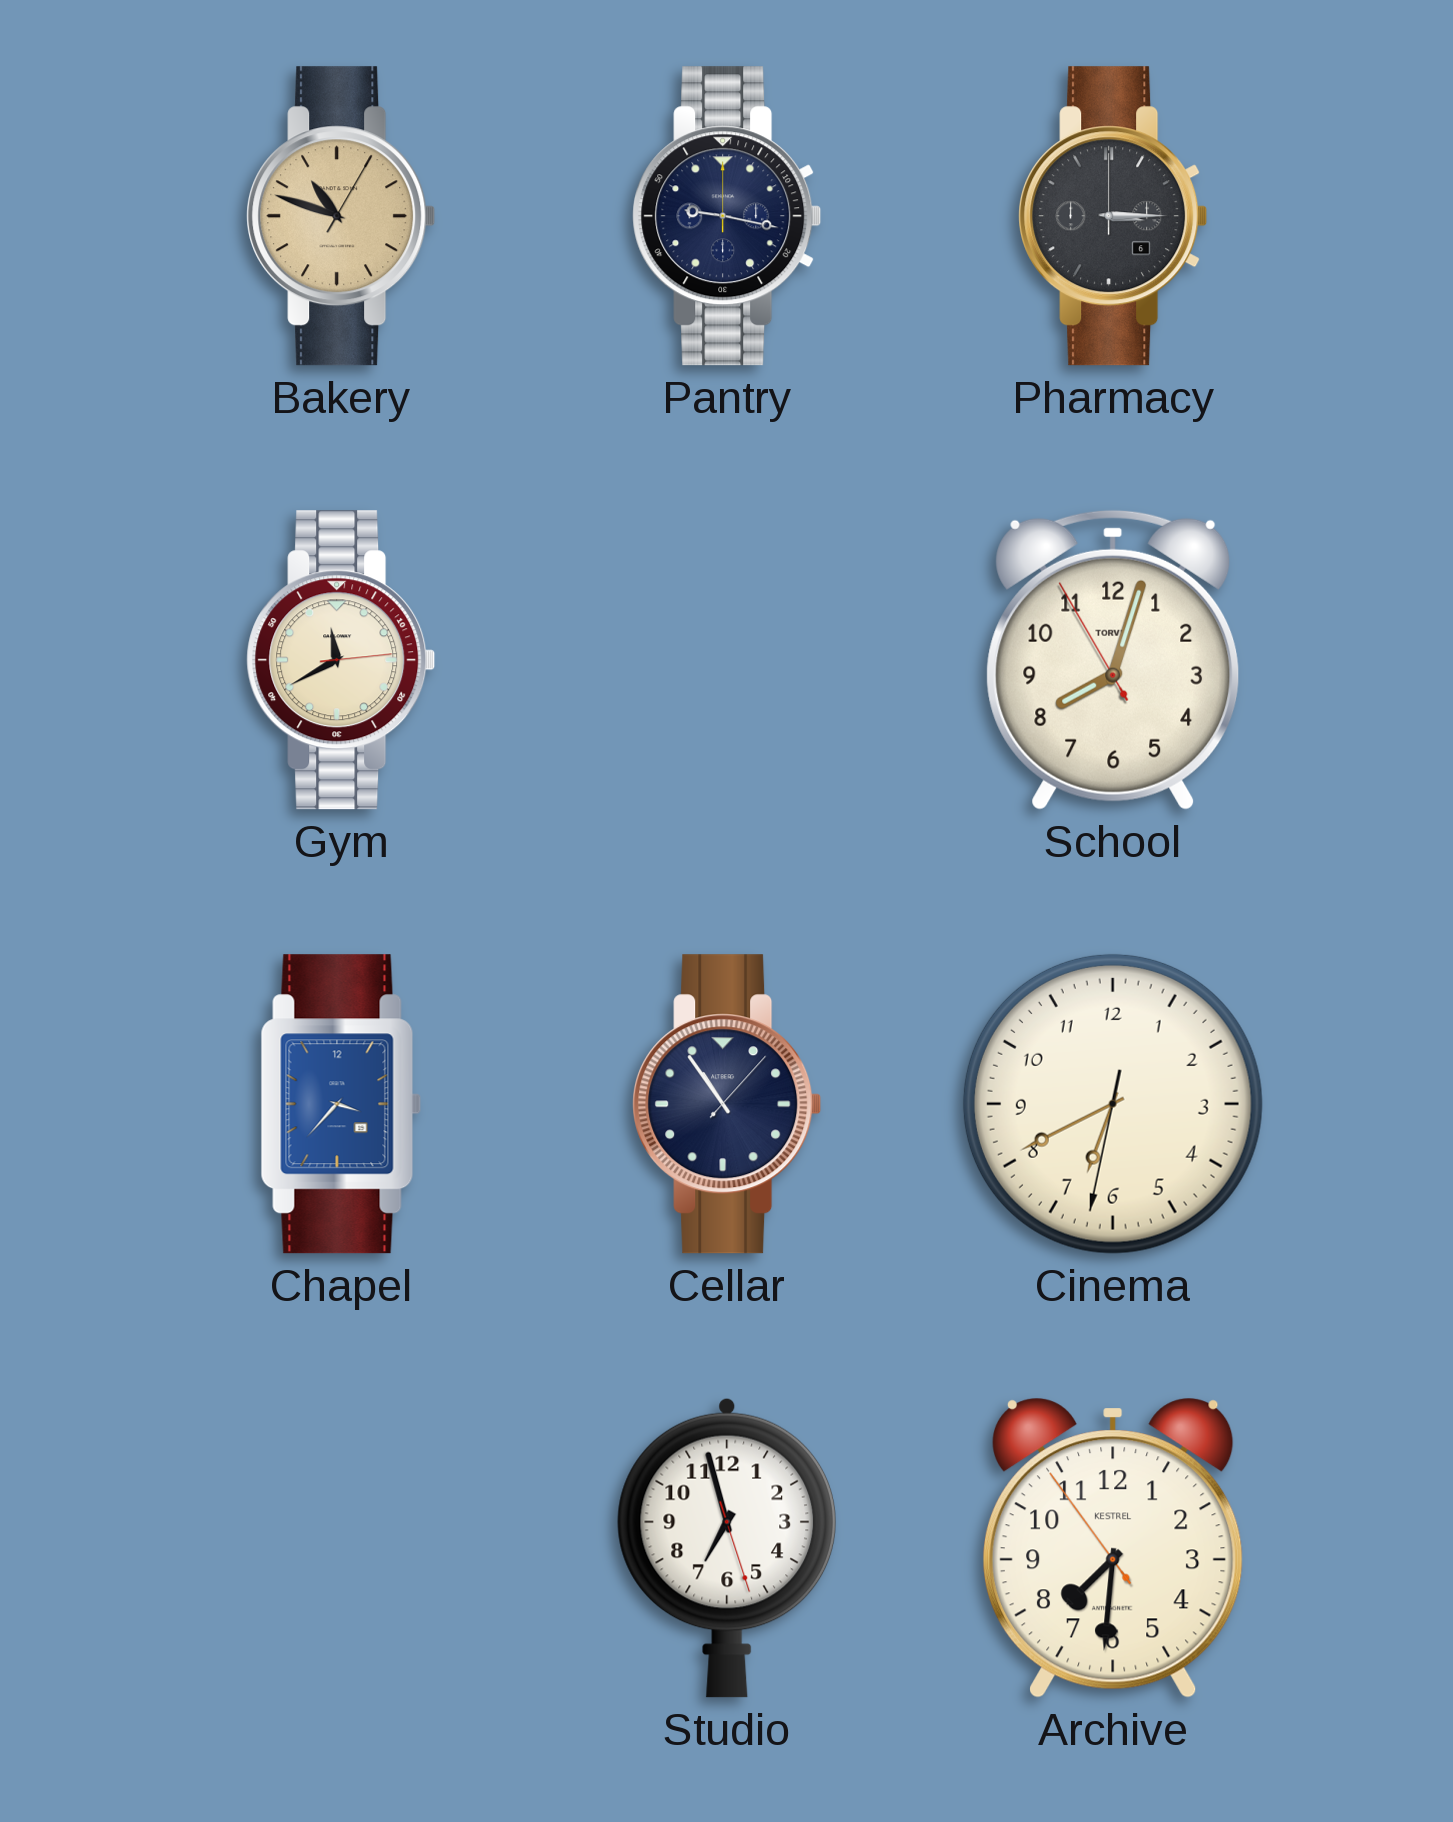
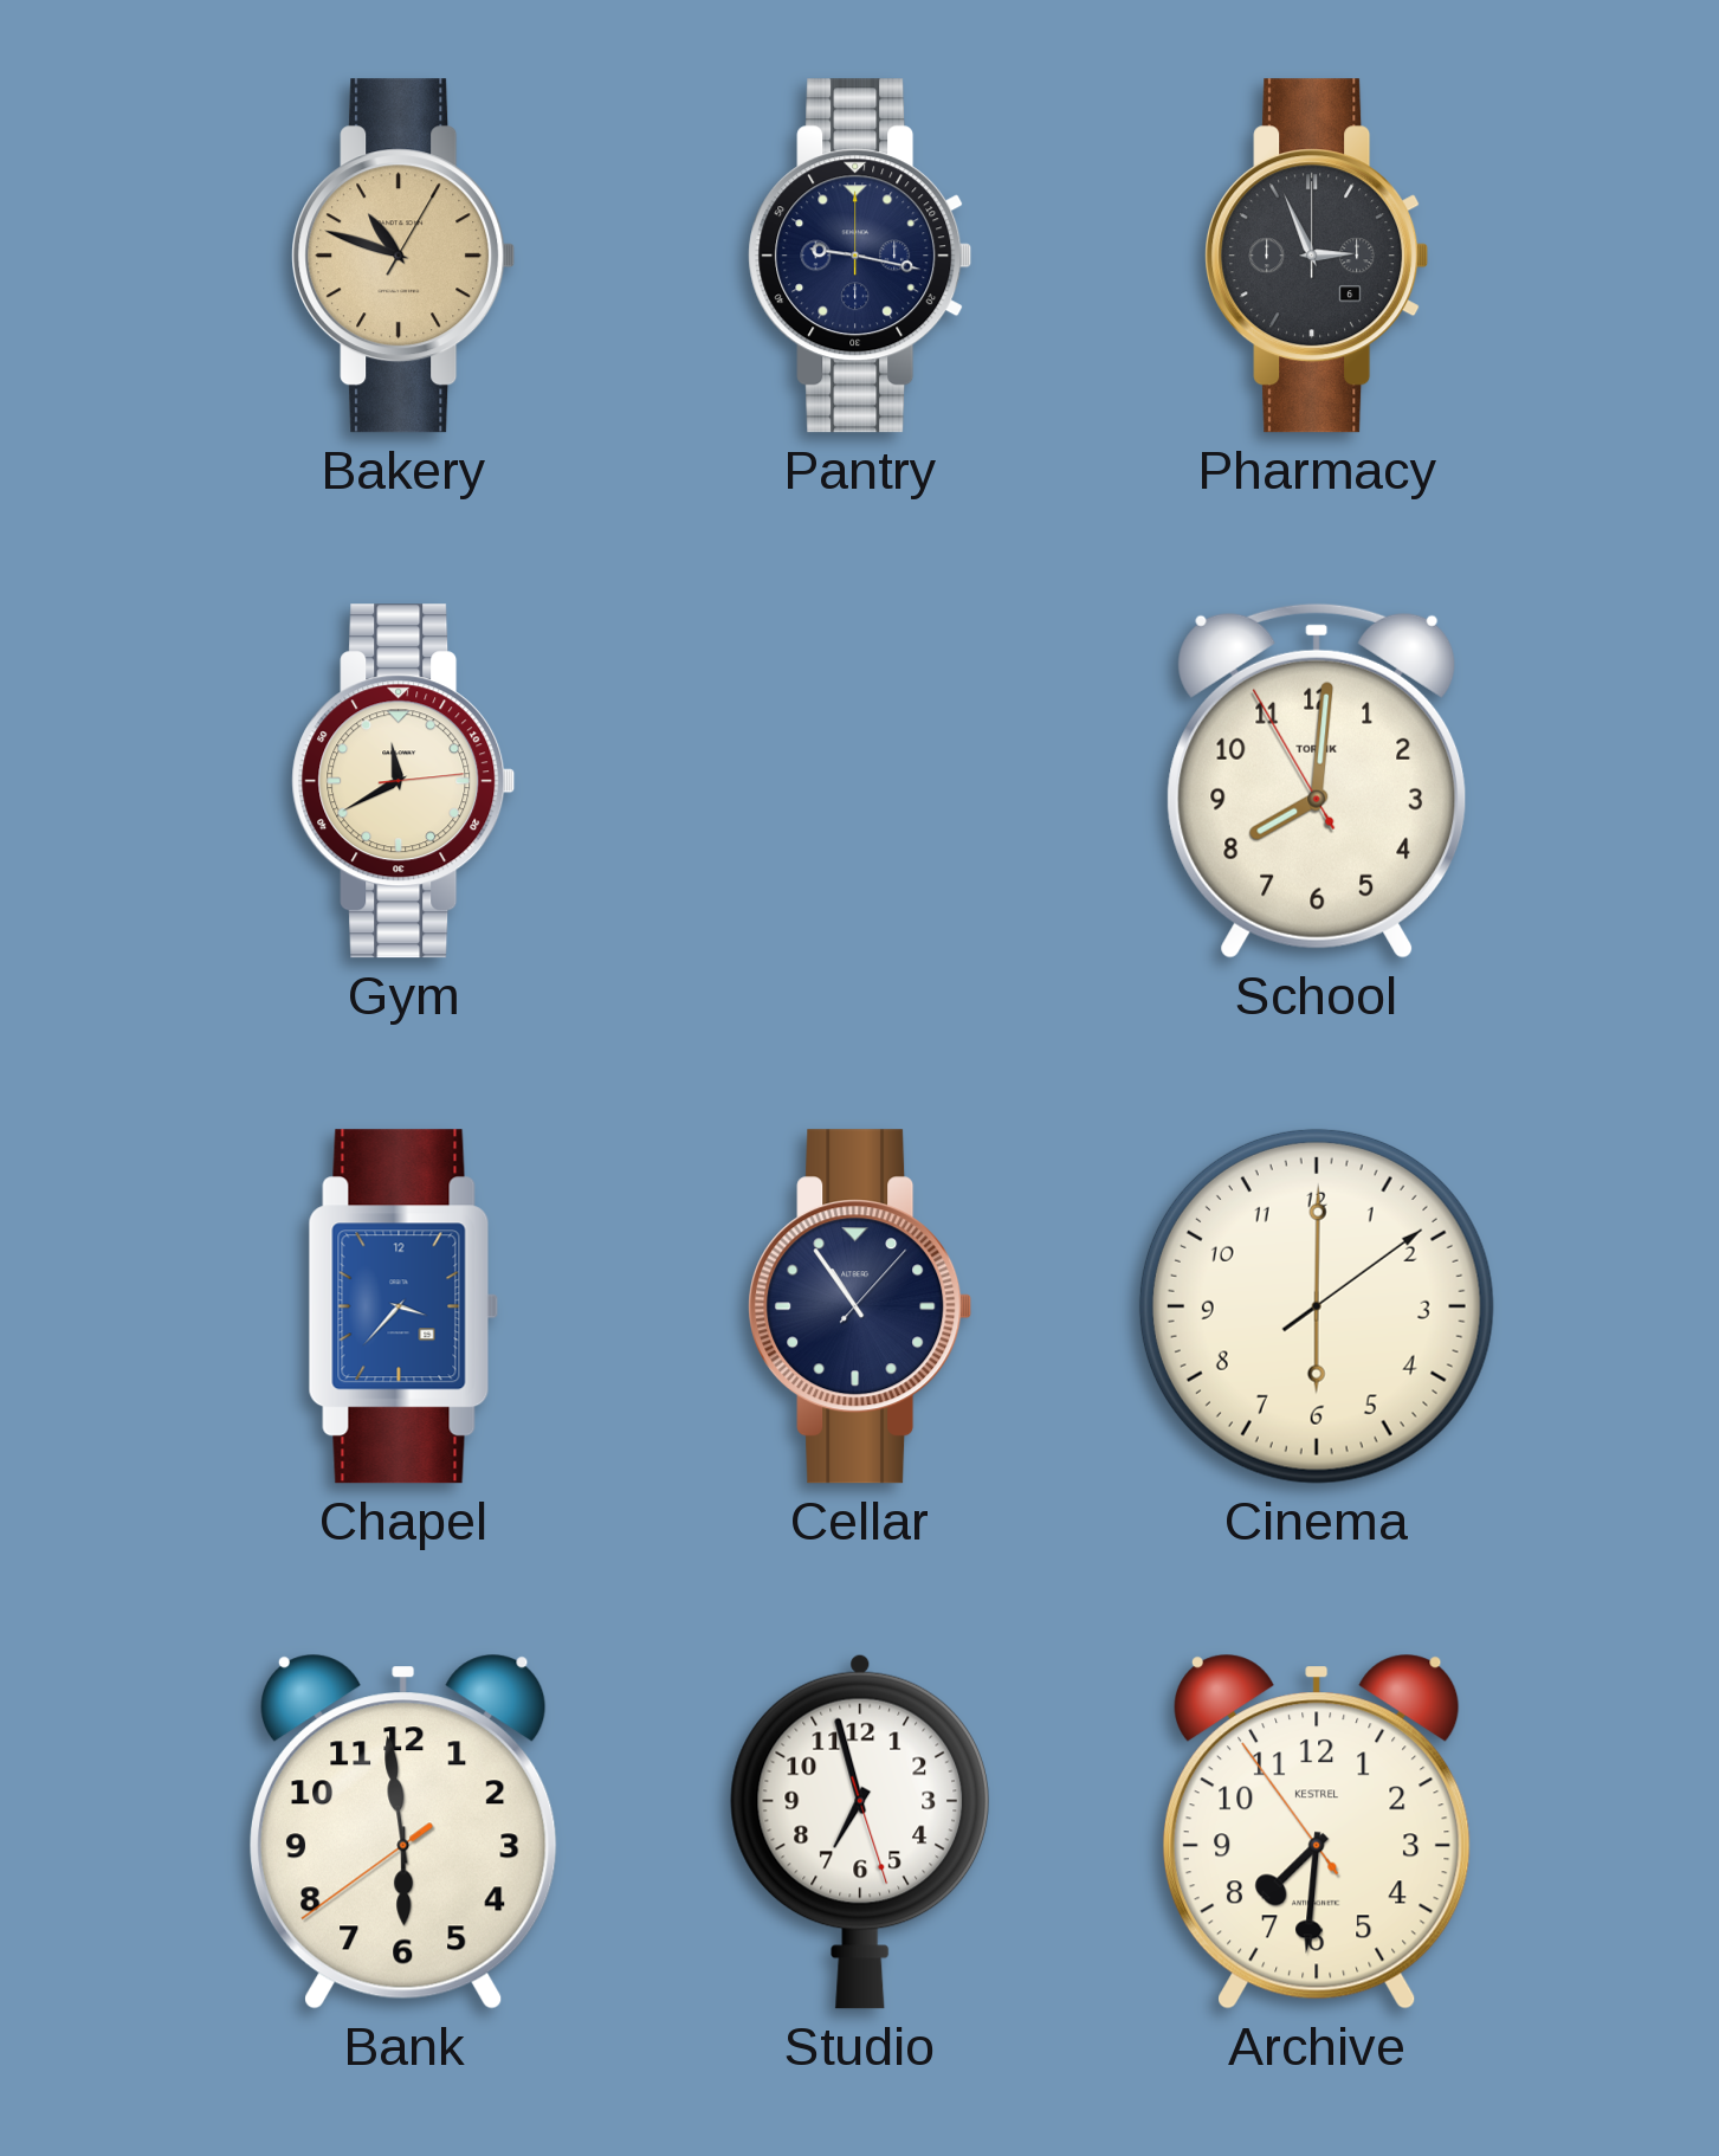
Pharmacy: 3:15 -> 2:56 (1317, 256)
School: 8:02 -> 8:00 (1317, 781)
Cinema: 6:40 -> 6:00 (1317, 1306)
Bank: none -> 5:58 (403, 1832)
